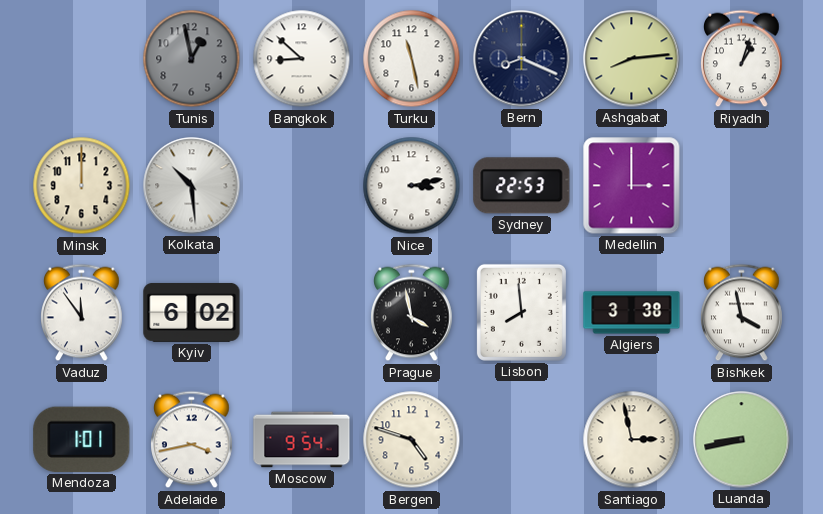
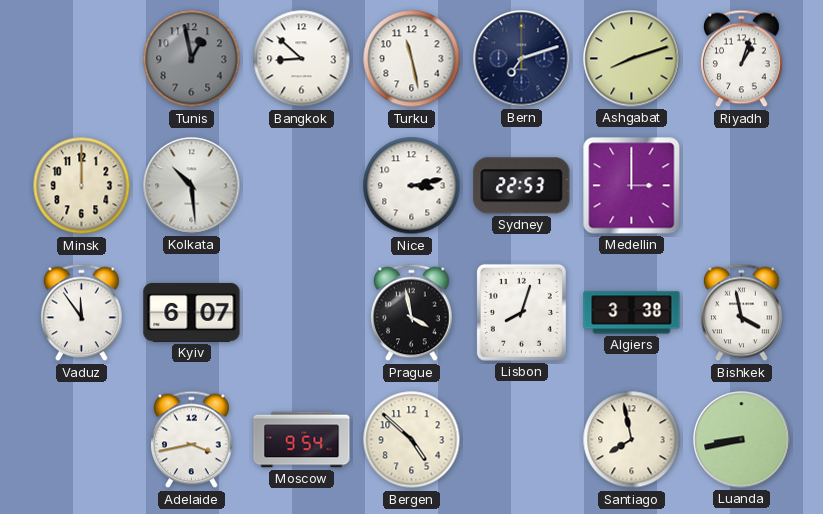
Bern: 8:19 -> 7:12 (522, 59)
Ashgabat: 8:14 -> 8:12 (632, 59)
Kyiv: 6:02 -> 6:07 (192, 312)
Lisbon: 7:59 -> 8:03 (521, 312)
Mendoza: 1:01 -> none (82, 439)
Bergen: 4:48 -> 4:52 (412, 440)
Santiago: 2:58 -> 7:58 (632, 440)
